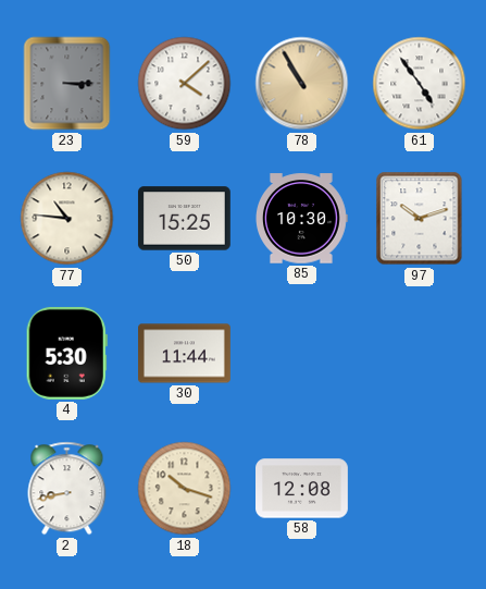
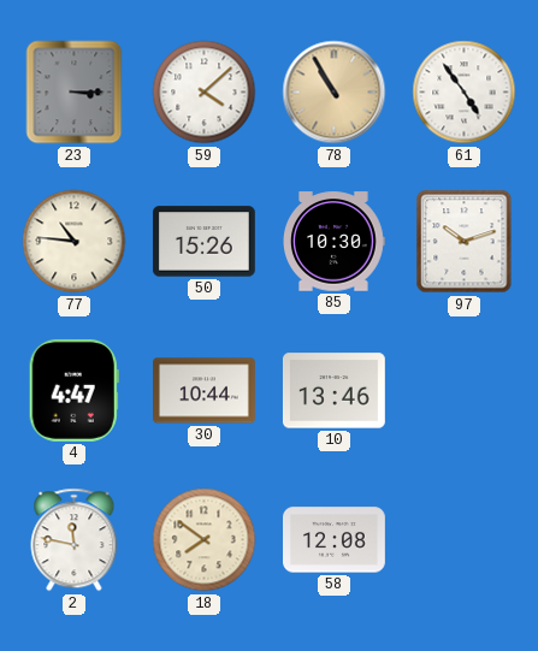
50: 15:25 -> 15:26 (203, 242)
4: 5:30 -> 4:47 (73, 390)
30: 11:44 -> 10:44 (205, 391)
10: none -> 13:46 (333, 391)
2: 8:43 -> 11:47 (75, 540)
18: 10:18 -> 7:51 (205, 540)
